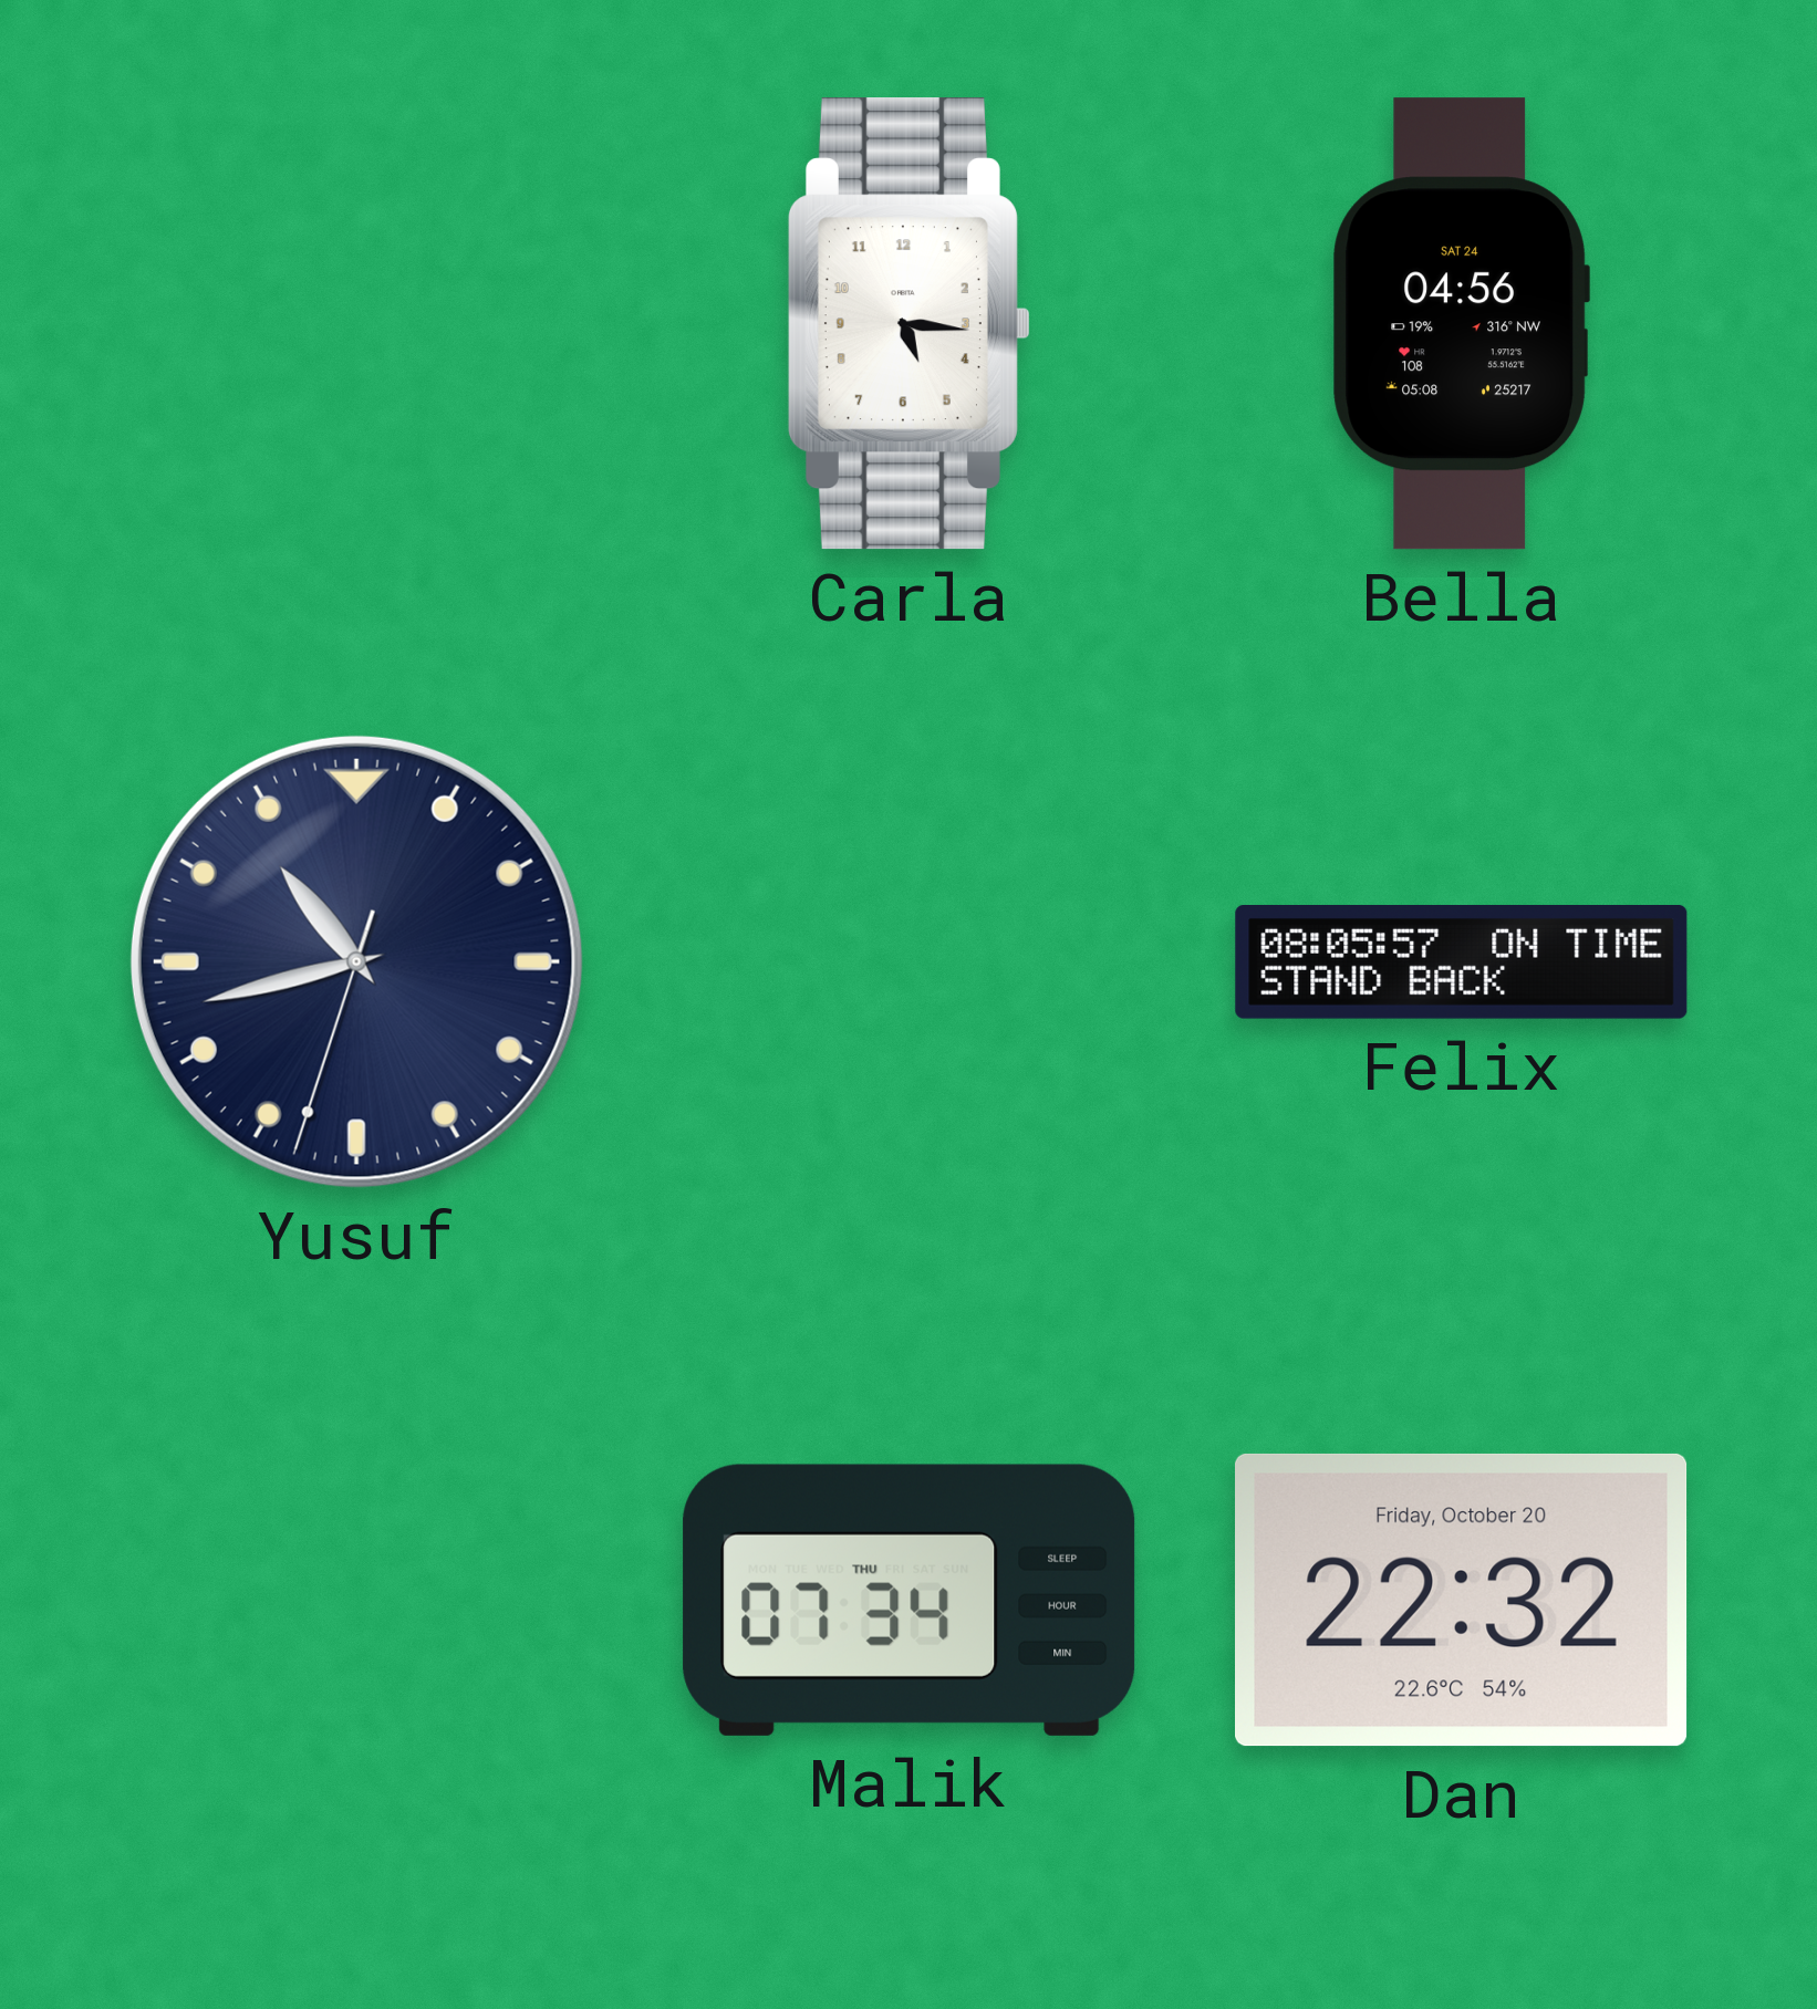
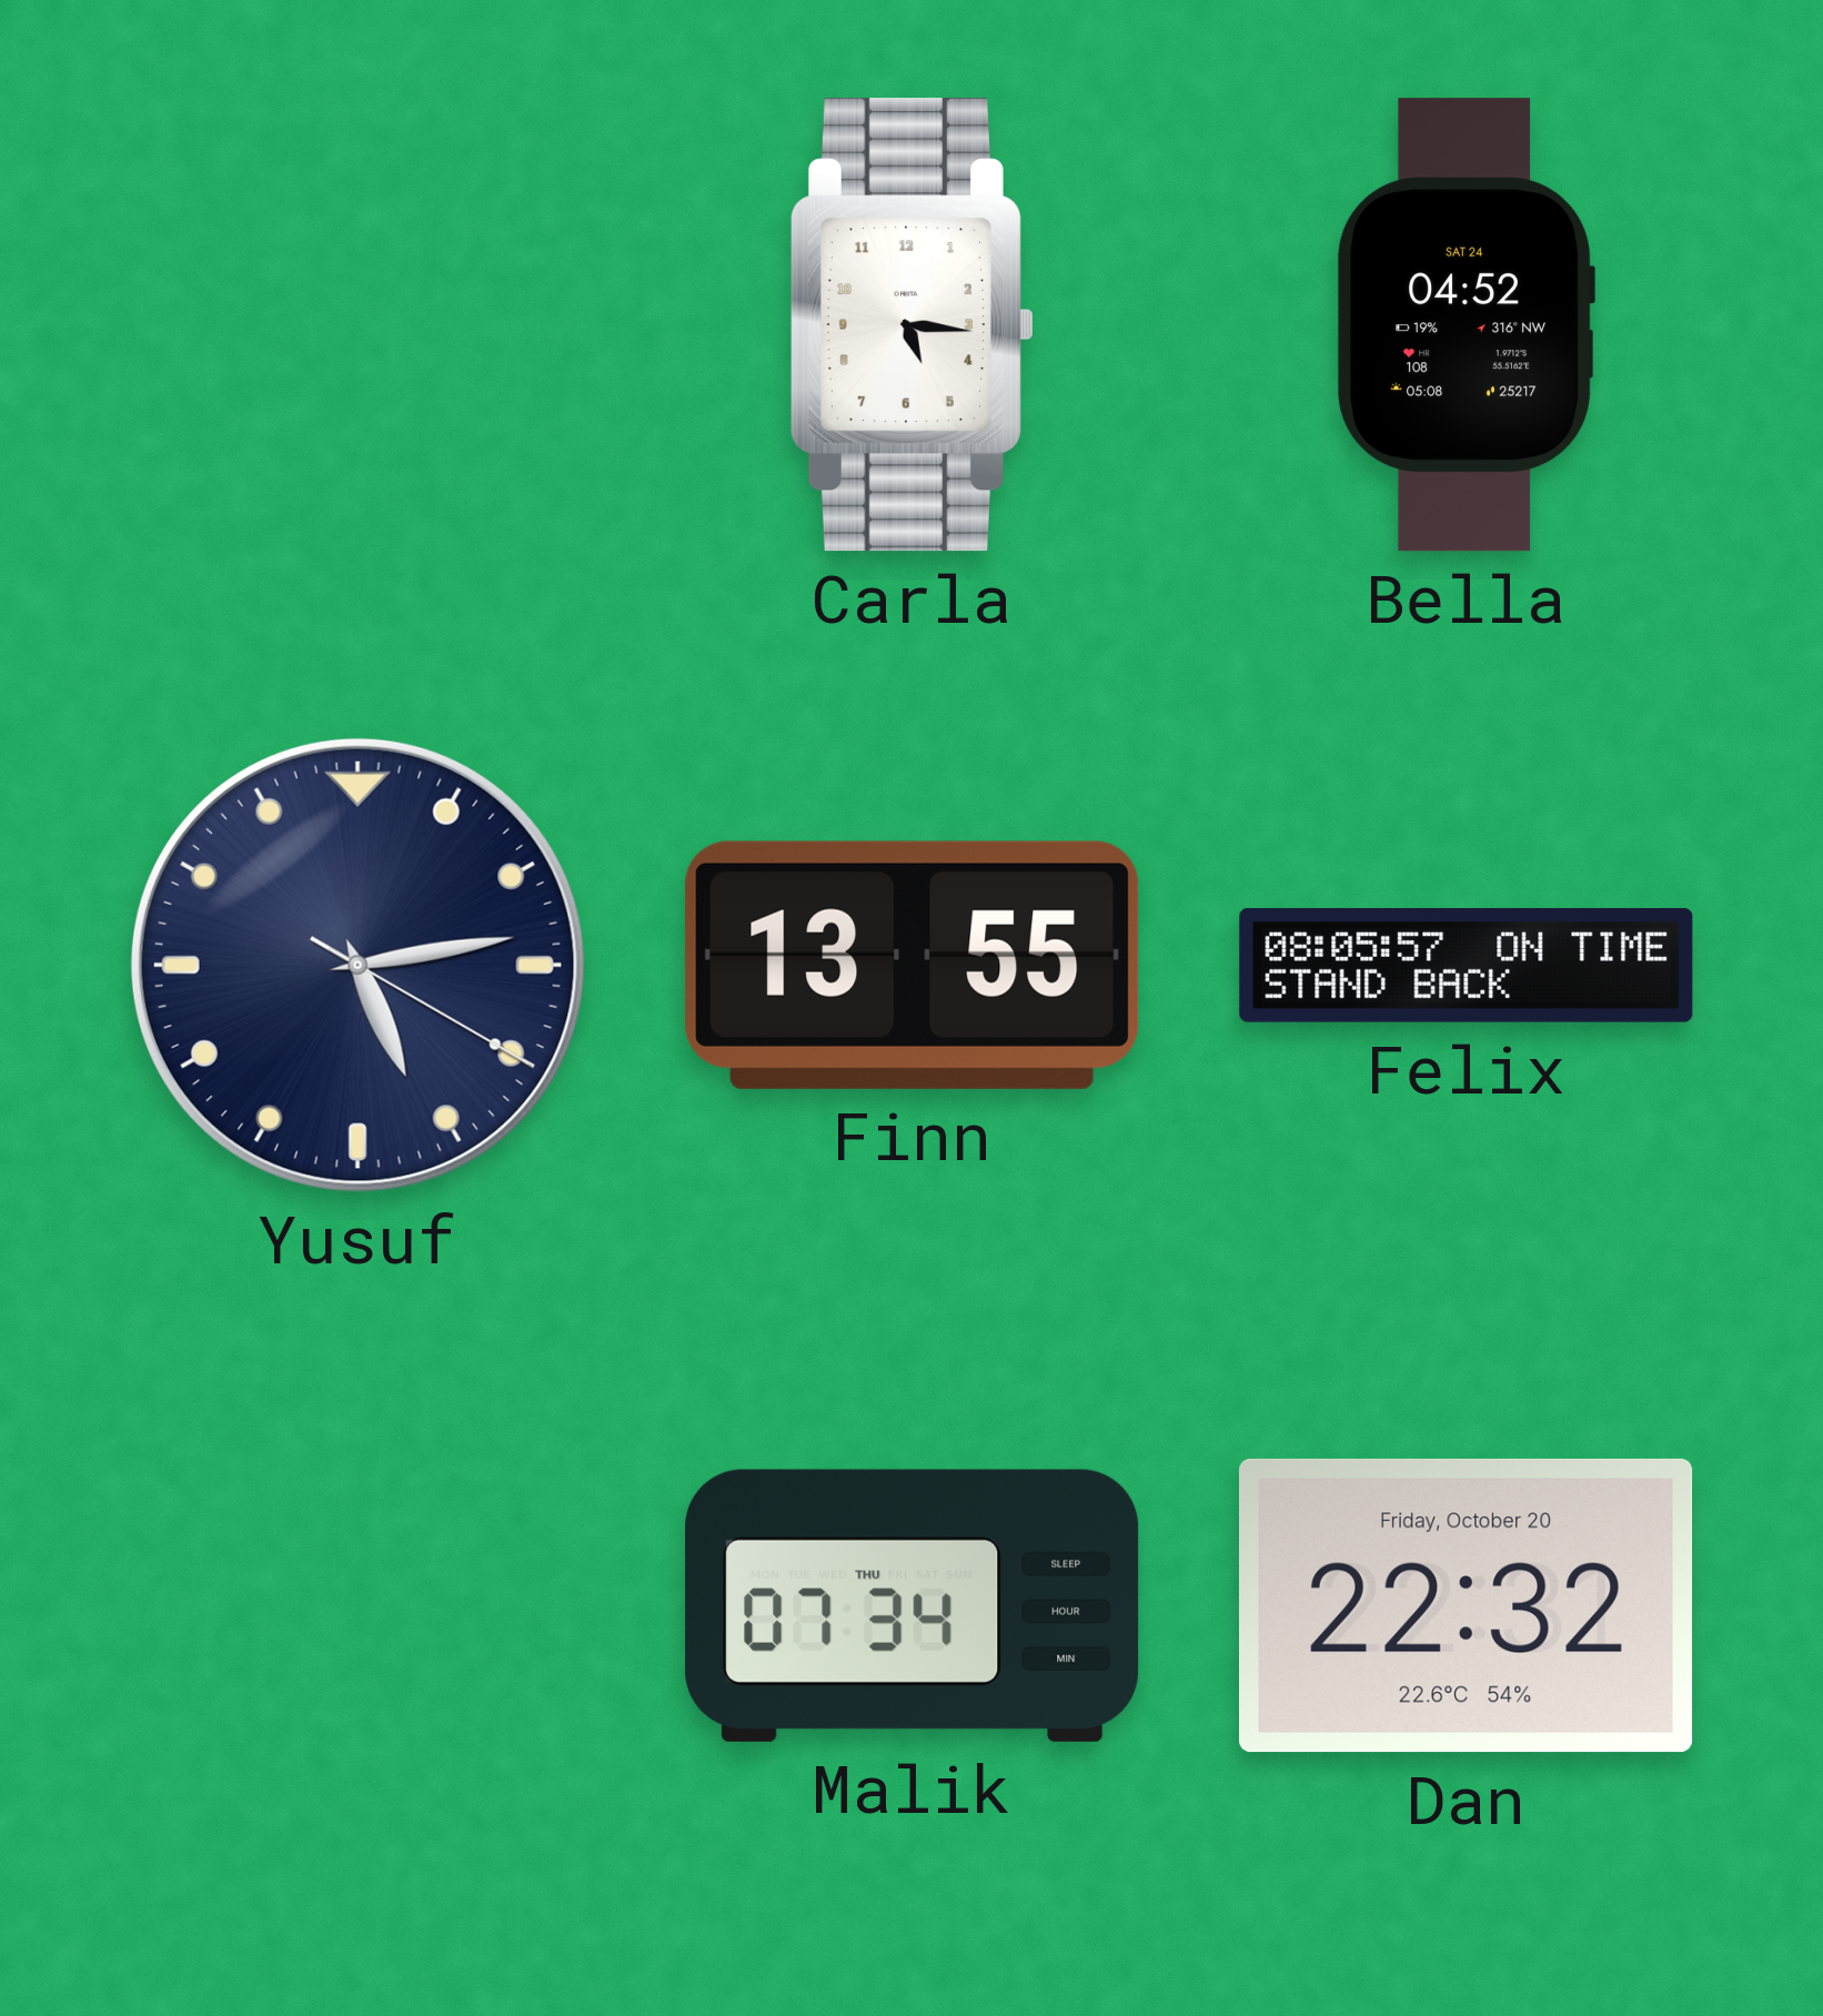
Bella: 04:56 -> 04:52 (1466, 325)
Yusuf: 10:42 -> 5:13 (357, 965)
Finn: none -> 13:55 (913, 965)
